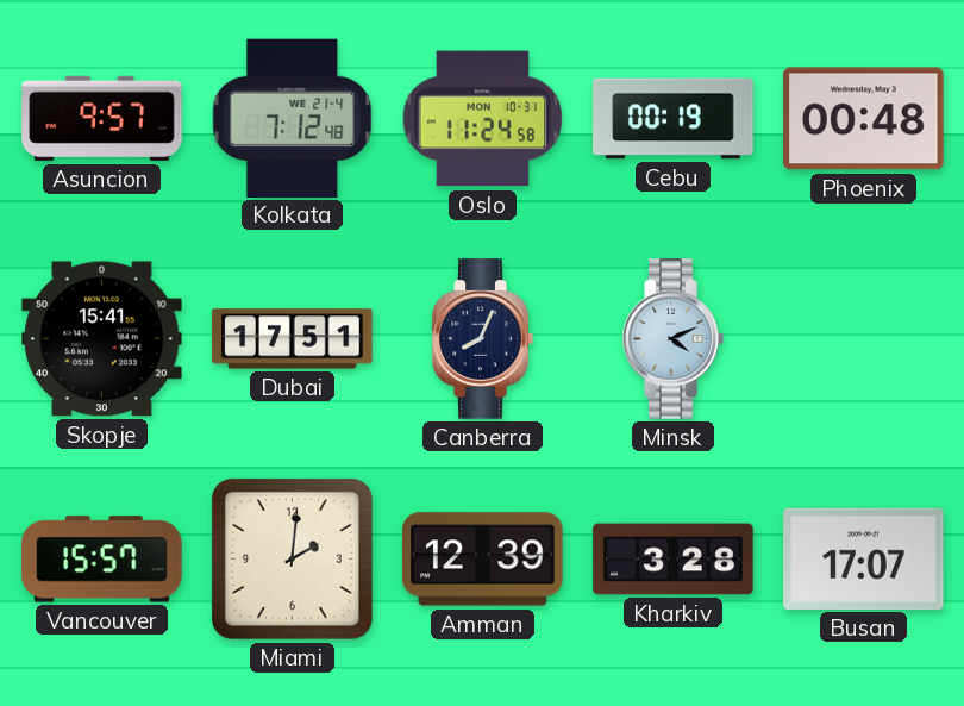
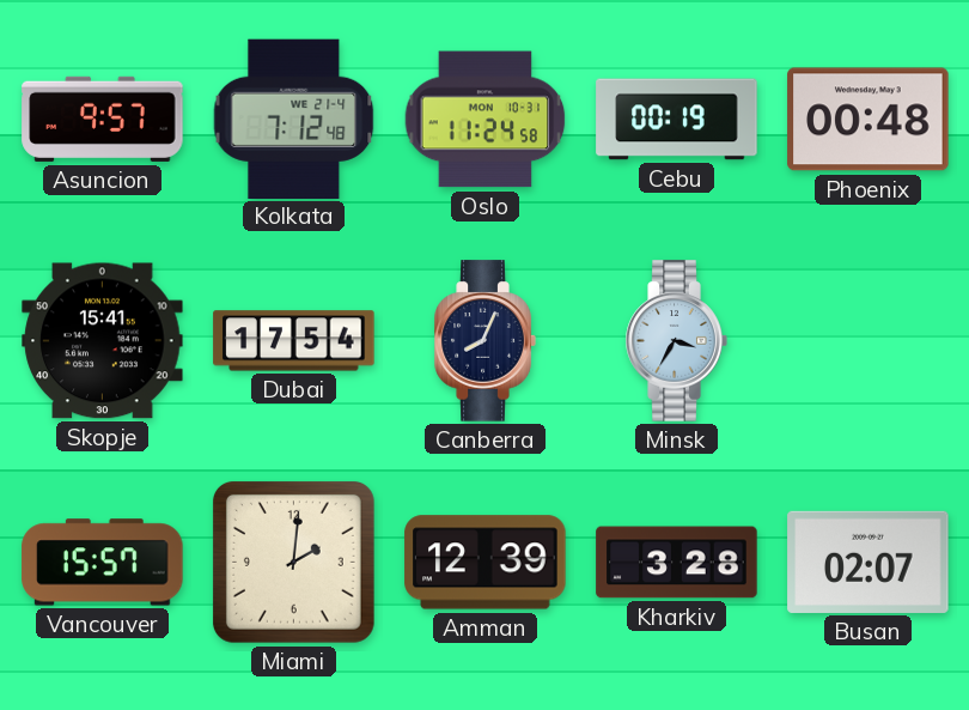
Dubai: 17:51 -> 17:54 (294, 341)
Minsk: 4:11 -> 3:35 (676, 341)
Busan: 17:07 -> 02:07 (869, 562)
